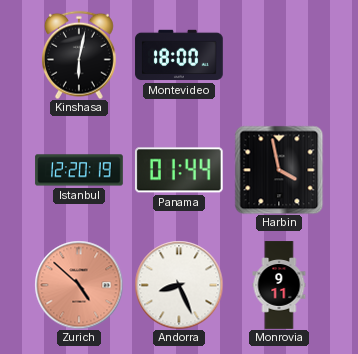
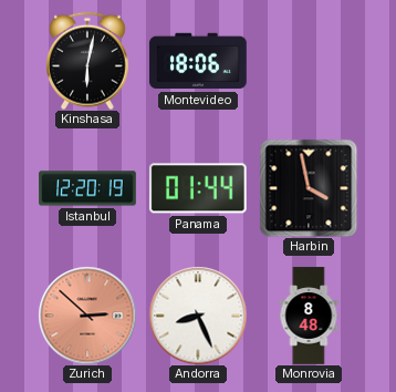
Montevideo: 18:00 -> 18:06 (198, 61)
Zurich: 4:52 -> 2:52 (87, 316)
Monrovia: 9:11 -> 8:48 (309, 316)
